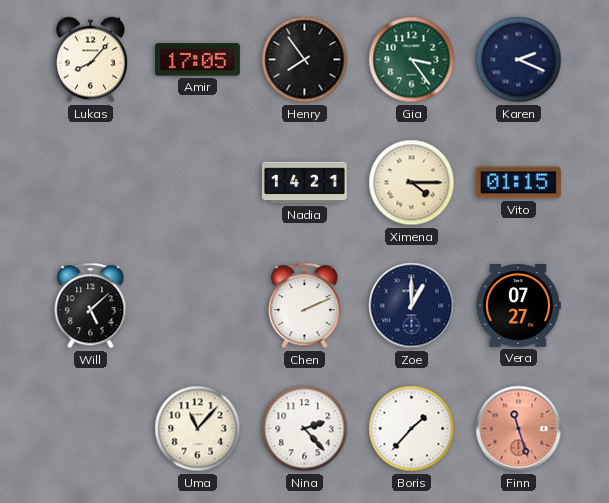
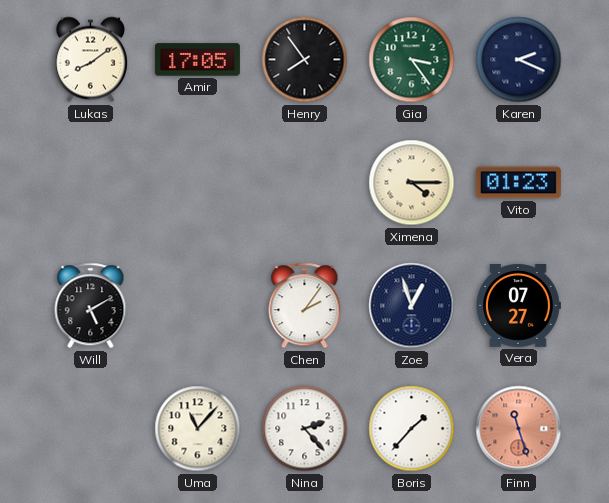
Lukas: 8:07 -> 8:09 (90, 60)
Nadia: 14:21 -> none (304, 183)
Vito: 01:15 -> 01:23 (518, 183)
Will: 5:08 -> 5:10 (91, 306)
Chen: 2:11 -> 2:06 (305, 306)
Zoe: 1:00 -> 12:57 (412, 306)
